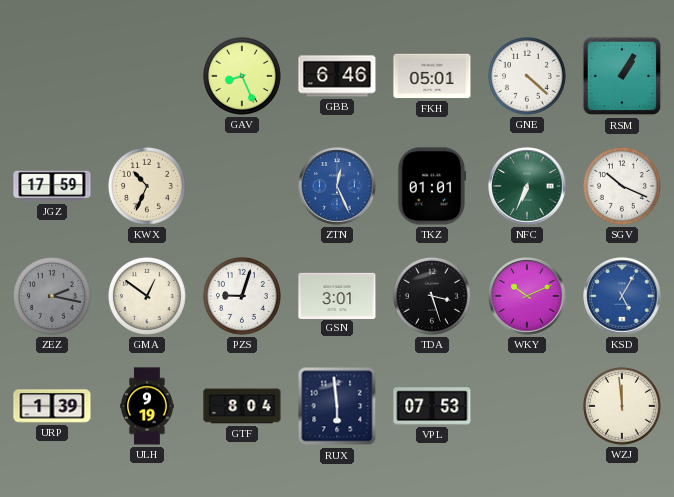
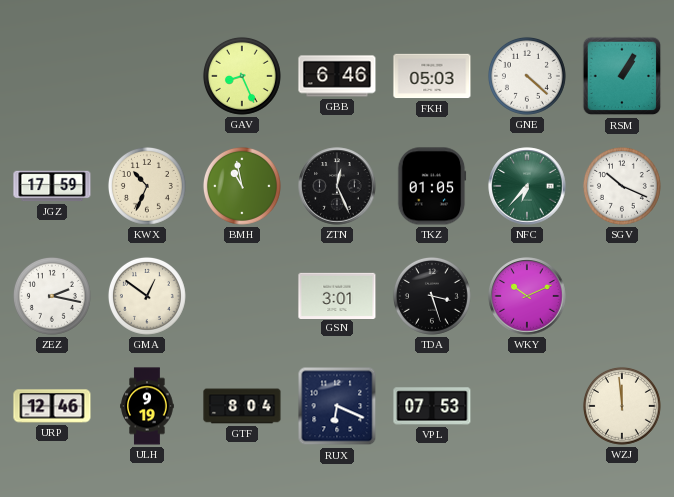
FKH: 05:01 -> 05:03 (432, 76)
BMH: none -> 10:58 (242, 186)
ZTN dial: blue -> black (337, 186)
TKZ: 01:01 -> 01:05 (432, 186)
NFC: 6:34 -> 6:37 (527, 186)
ZEZ dial: grey -> white (52, 296)
PZS: 9:03 -> none (242, 296)
KSD: 5:05 -> none (622, 296)
URP: 1:39 -> 12:46 (52, 406)
RUX: 5:59 -> 6:19 (337, 406)
